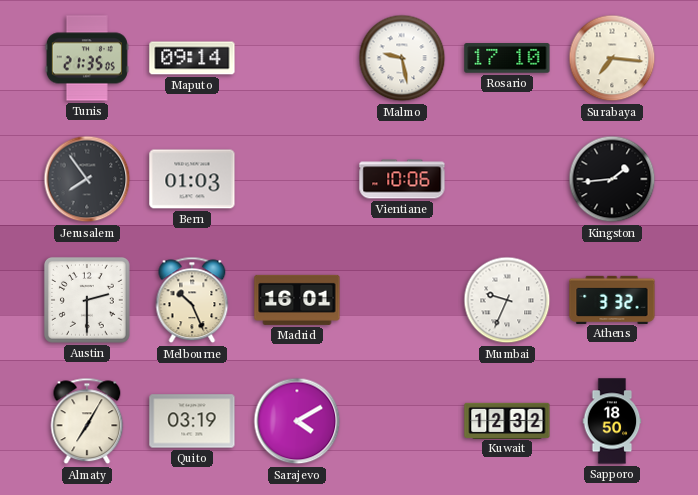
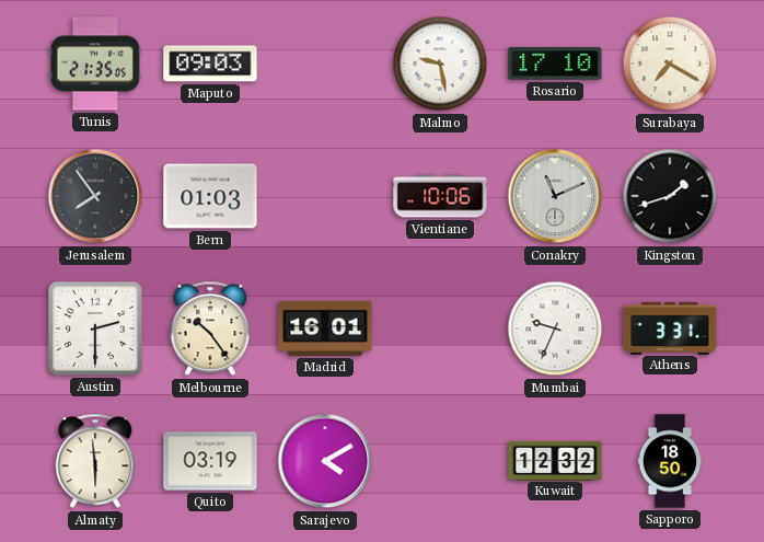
Maputo: 09:14 -> 09:03 (210, 64)
Surabaya: 7:16 -> 7:20 (670, 64)
Conakry: none -> 11:11 (555, 196)
Kingston: 1:44 -> 1:42 (670, 196)
Melbourne: 10:26 -> 10:24 (210, 328)
Athens: 3:32 -> 3:31 (670, 327)
Almaty: 7:05 -> 5:59 (95, 461)
